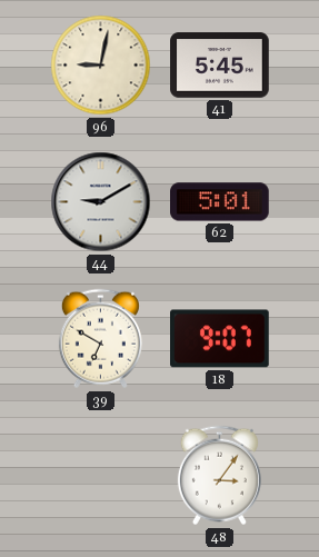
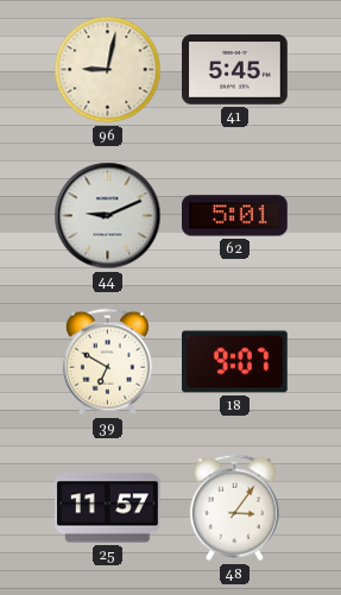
44: 9:10 -> 9:11 (108, 216)
25: none -> 11:57 (108, 508)
